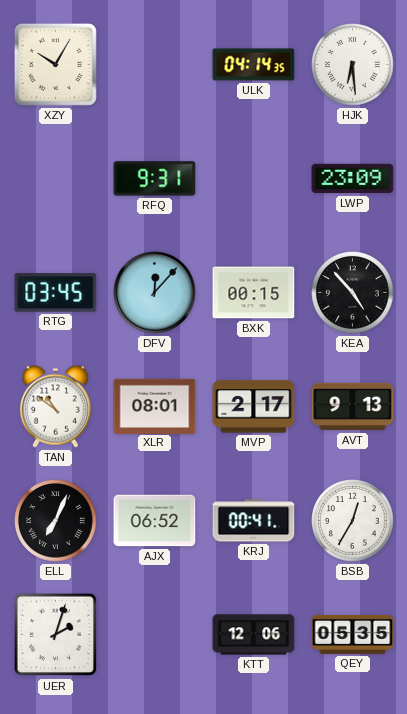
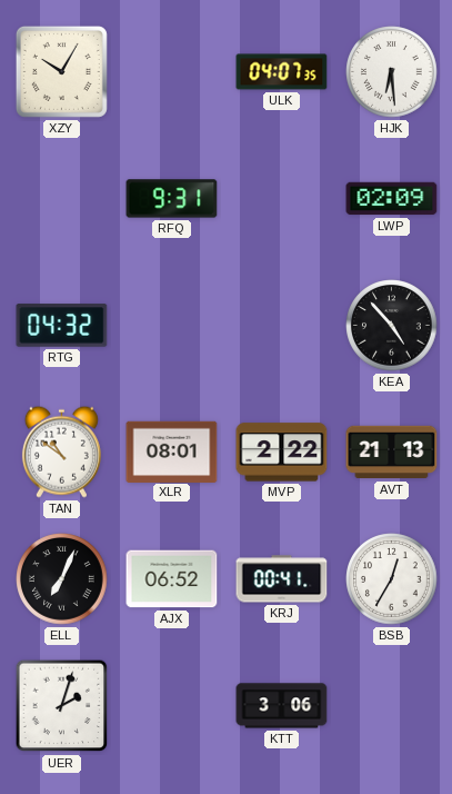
ULK: 04:14 -> 04:07 (282, 72)
LWP: 23:09 -> 02:09 (392, 199)
RTG: 03:45 -> 04:32 (62, 326)
DFV: 12:07 -> none (155, 293)
BXK: 00:15 -> none (254, 293)
MVP: 2:17 -> 2:22 (282, 453)
AVT: 9:13 -> 21:13 (392, 453)
KTT: 12:06 -> 3:06 (282, 706)
QEY: 05:35 -> none (353, 634)
